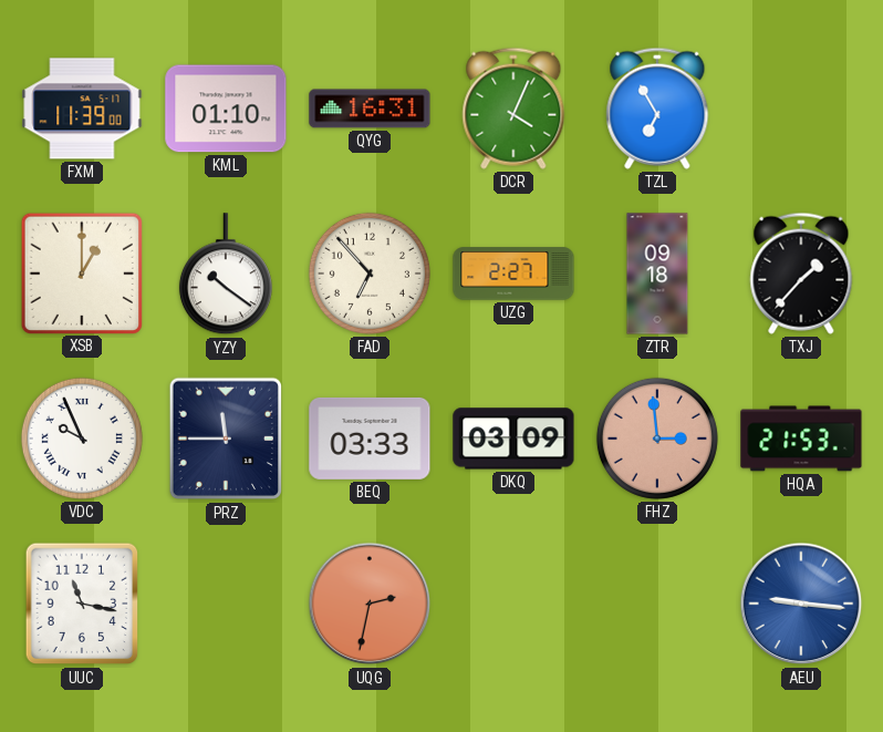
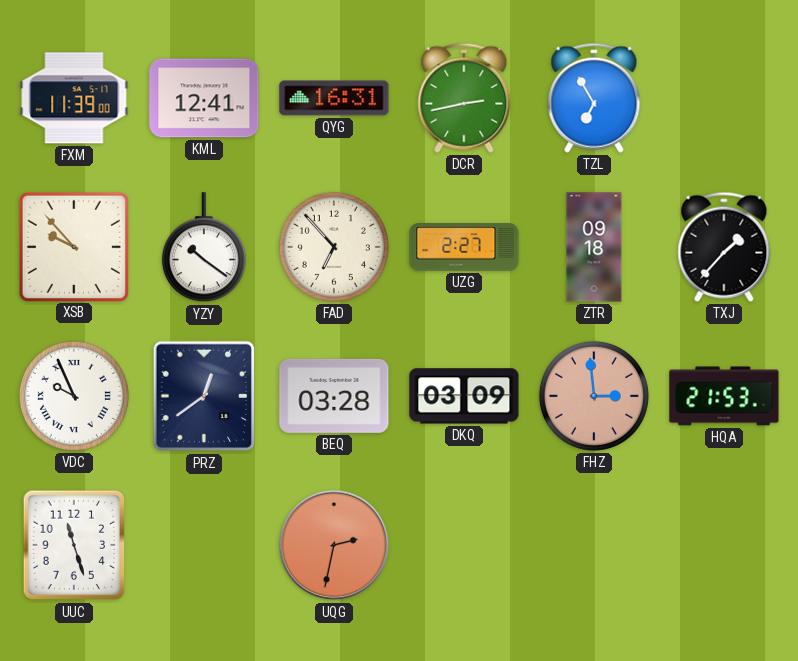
KML: 01:10 -> 12:41 (204, 98)
DCR: 4:04 -> 2:43 (464, 98)
XSB: 1:00 -> 9:53 (73, 246)
PRZ: 11:45 -> 12:39 (204, 396)
BEQ: 03:33 -> 03:28 (334, 396)
UUC: 11:17 -> 11:27 (74, 545)
AEU: 9:16 -> none (801, 604)
